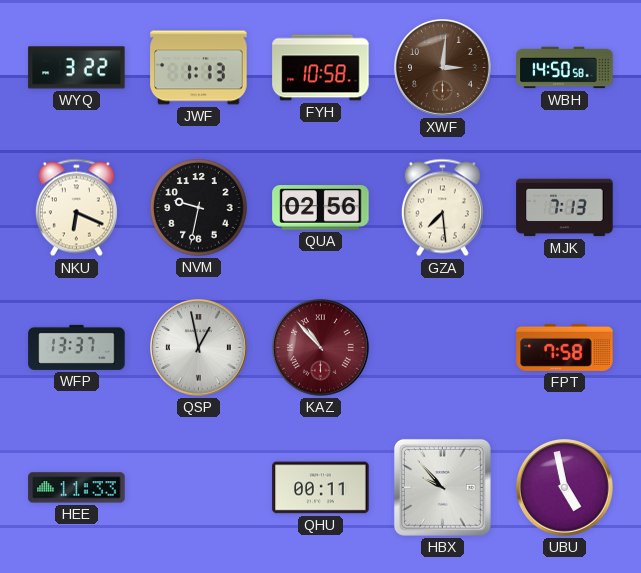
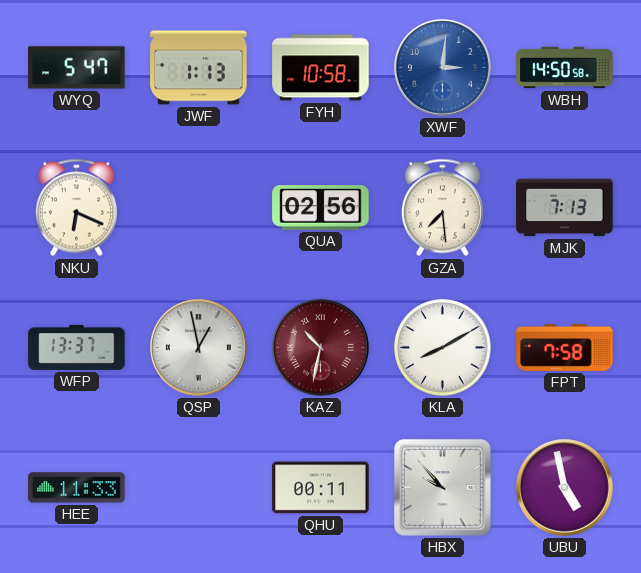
WYQ: 3:22 -> 5:47 (77, 68)
XWF dial: brown -> blue (443, 68)
NVM: 9:32 -> none (199, 208)
KAZ: 10:53 -> 10:32 (321, 348)
KLA: none -> 8:10 (443, 348)
